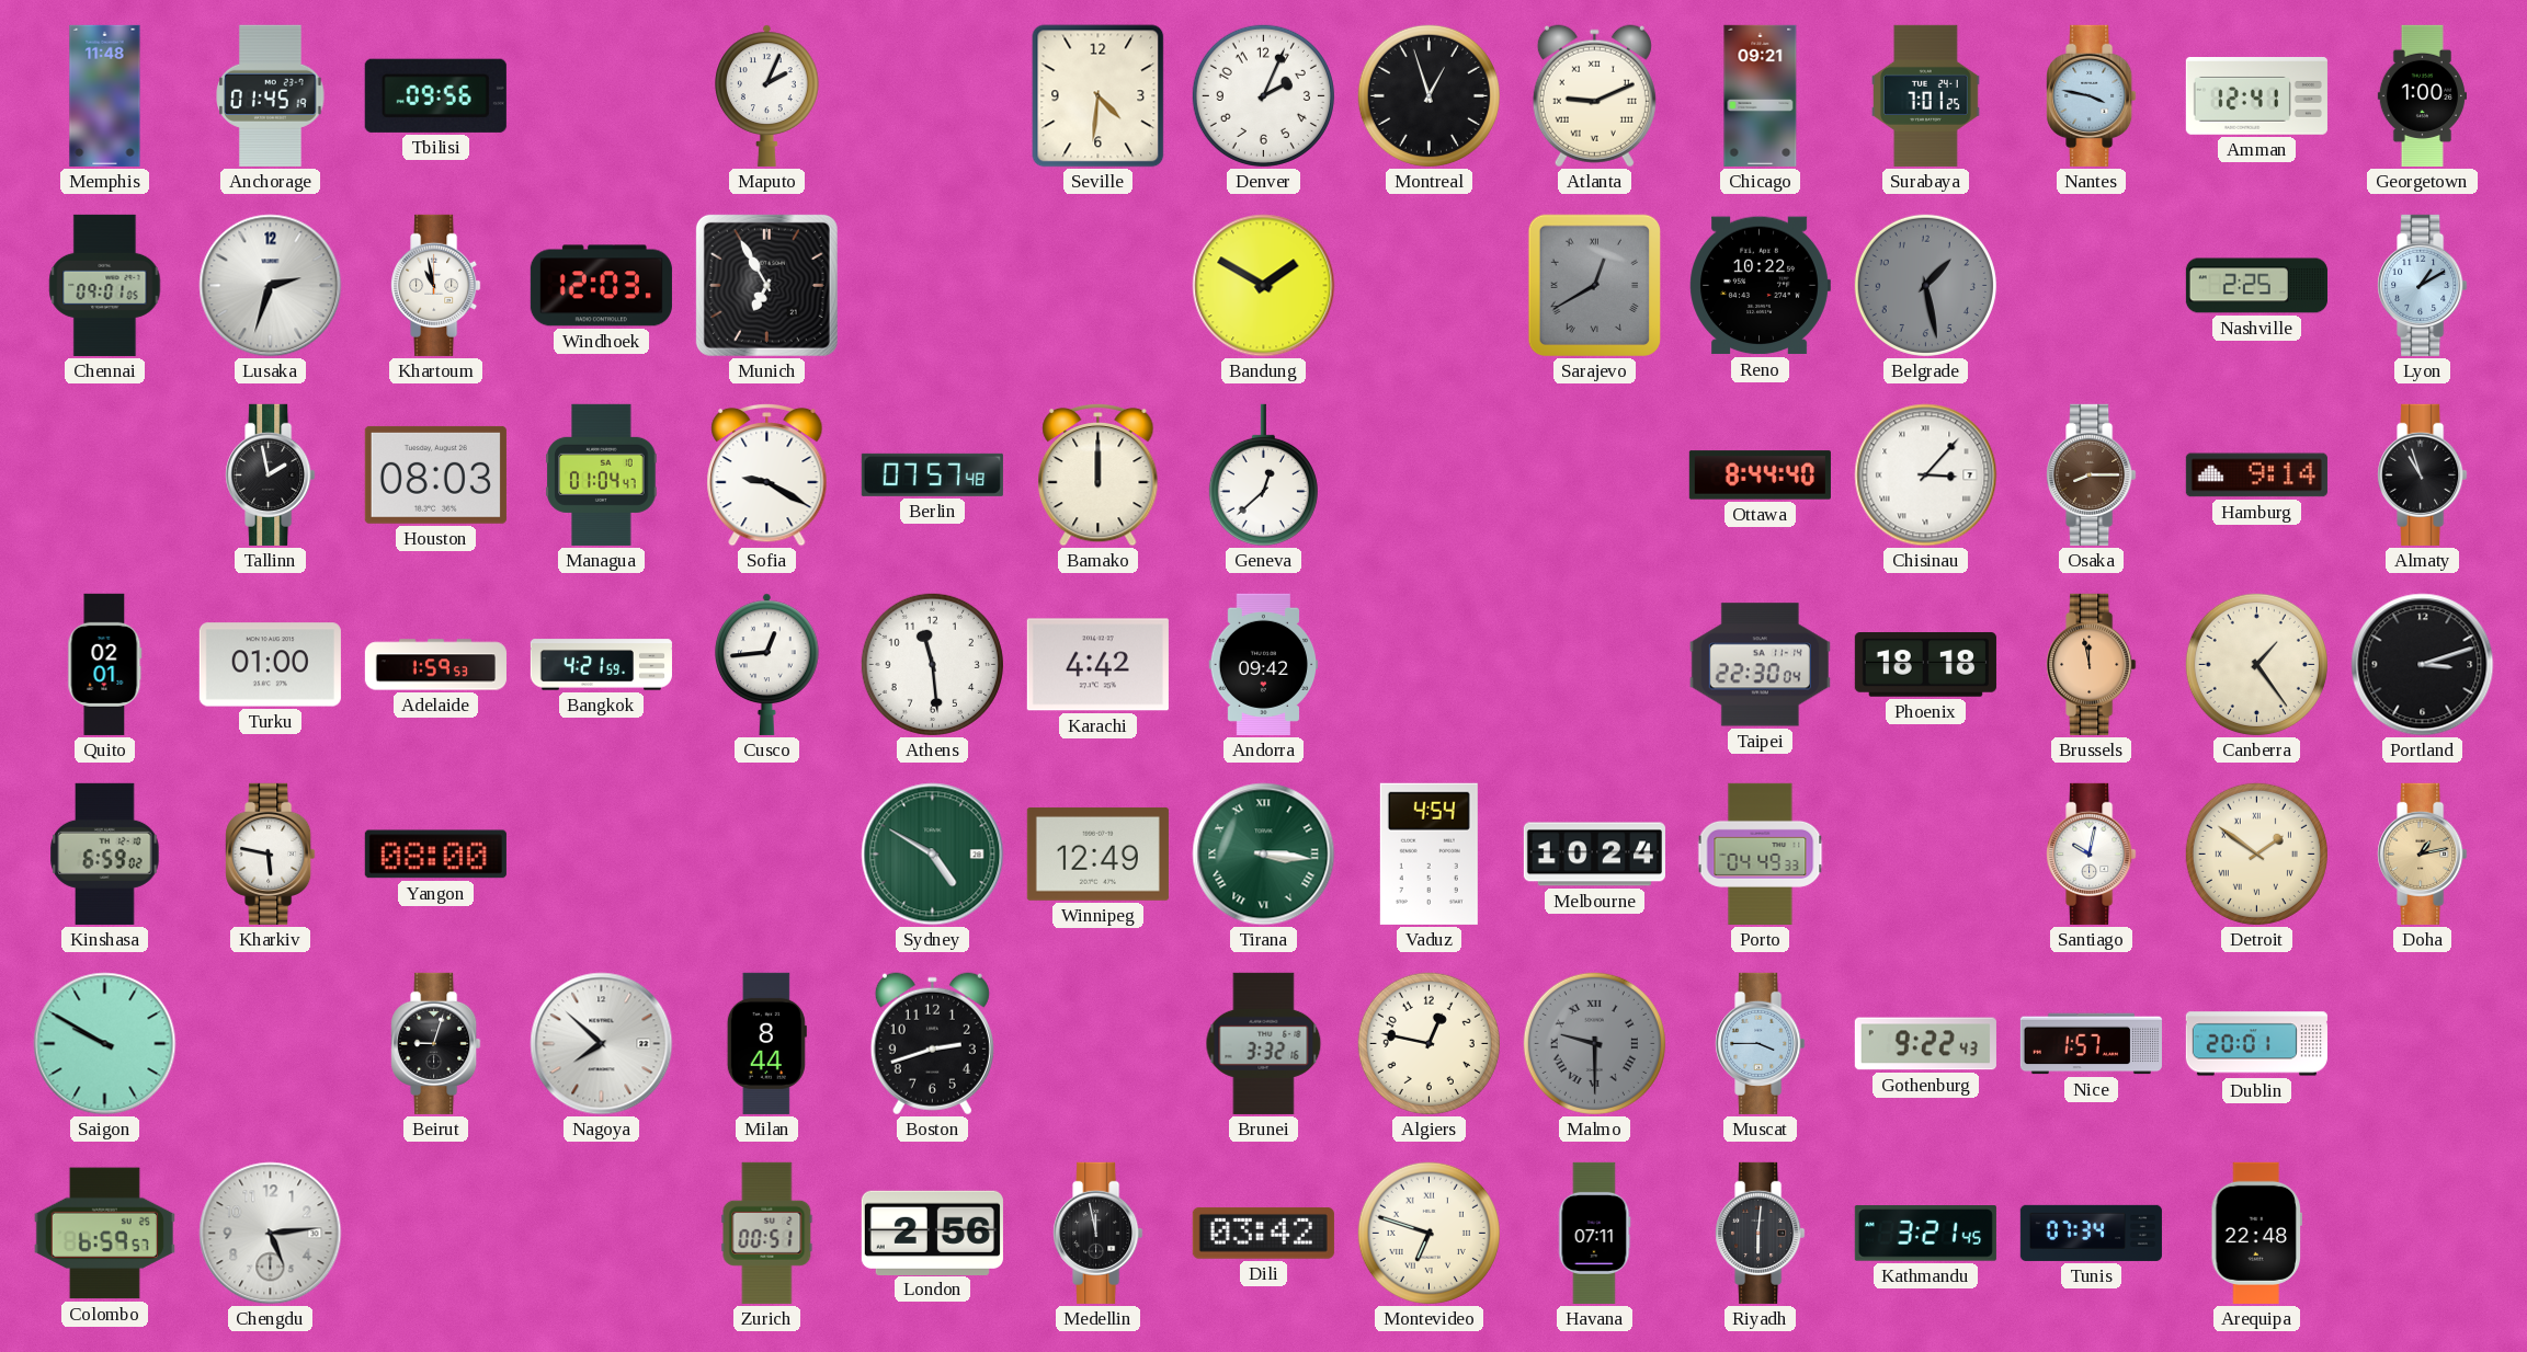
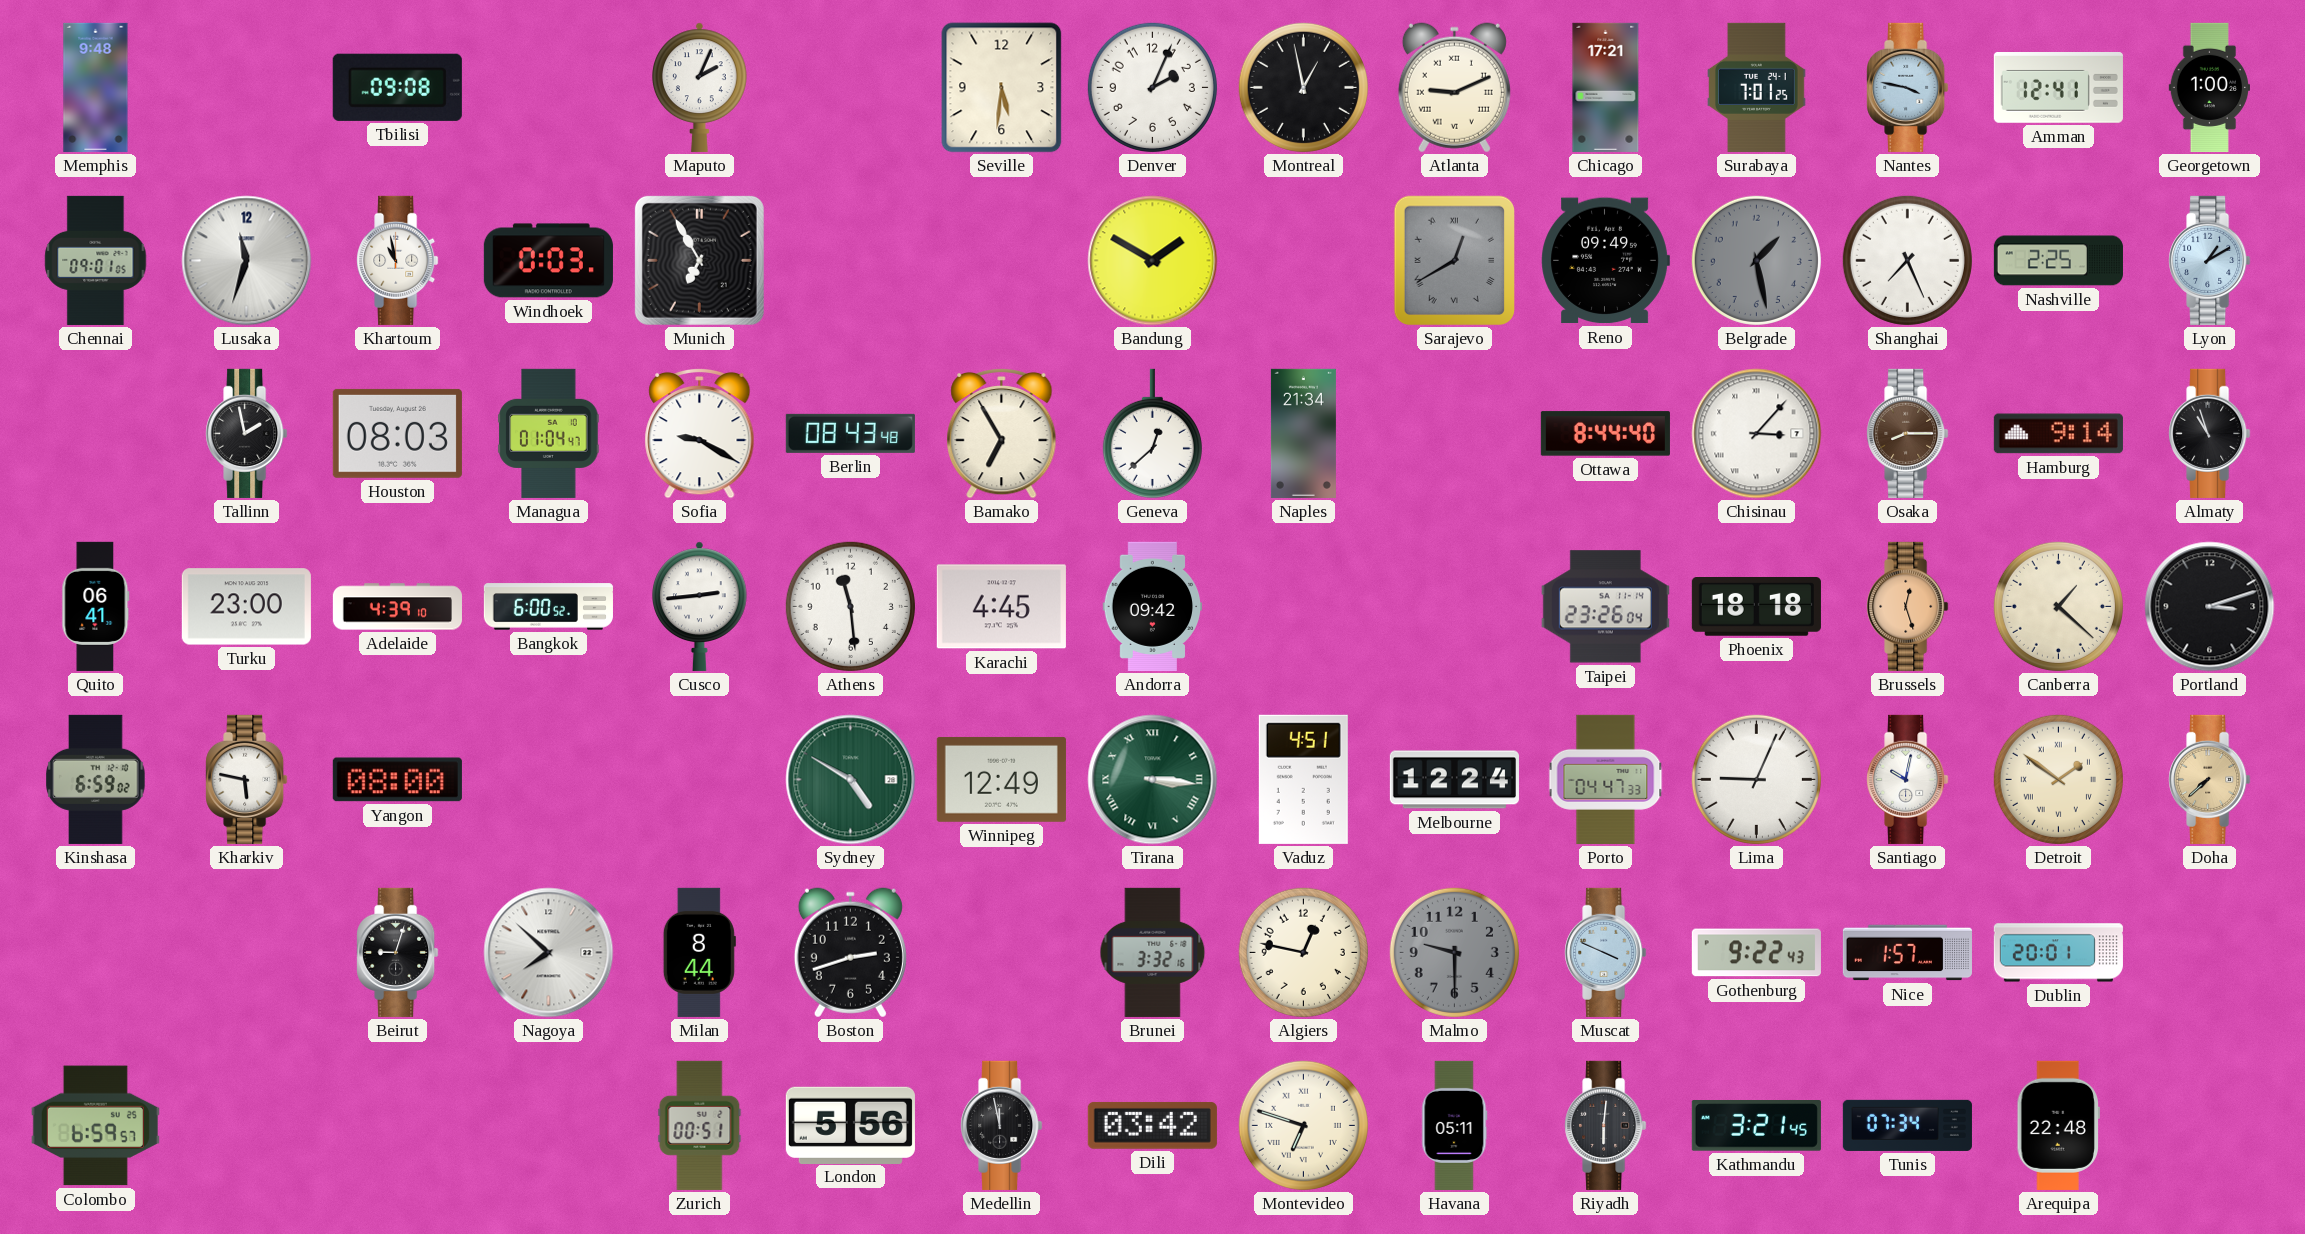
Memphis: 11:48 -> 9:48 (96, 87)
Anchorage: 01:45 -> none (271, 95)
Tbilisi: 09:56 -> 09:08 (397, 87)
Seville: 4:31 -> 5:31 (1002, 88)
Montreal: 12:57 -> 12:58 (1303, 87)
Chicago: 09:21 -> 17:21 (1606, 87)
Lusaka: 2:33 -> 11:33 (247, 261)
Windhoek: 12:03 -> 0:03 (548, 261)
Reno: 10:22 -> 09:49 (1605, 261)
Shanghai: none -> 7:26 (1907, 260)
Berlin: 07:57 -> 08:43 (850, 433)
Bamako: 12:00 -> 6:55 (1002, 433)
Naples: none -> 21:34 (1303, 433)
Quito: 02:01 -> 06:41 (96, 606)
Turku: 01:00 -> 23:00 (246, 607)
Adelaide: 1:59 -> 4:39 (397, 607)
Bangkok: 4:21 -> 6:00 (548, 607)
Cusco: 12:44 -> 2:44 (700, 606)
Karachi: 4:42 -> 4:45 (1001, 607)
Taipei: 22:30 -> 23:26 (1605, 607)
Brussels: 11:58 -> 12:27 (1908, 606)
Canberra: 1:24 -> 1:22 (2058, 606)
Vaduz: 4:54 -> 4:51 (1303, 779)
Melbourne: 10:24 -> 12:24 (1454, 780)
Porto: 04:49 -> 04:47 (1606, 779)
Lima: none -> 9:04 (1756, 779)
Doha: 1:13 -> 7:38 (2210, 779)
Saigon: 9:50 -> none (105, 1044)
Malmo numerals: Roman -> Arabic (1454, 952)
Muscat: 3:45 -> 3:49 (1606, 952)
Chengdu: 5:14 -> none (271, 1234)
London: 2:56 -> 5:56 (850, 1125)
Havana: 07:11 -> 05:11 (1454, 1125)
